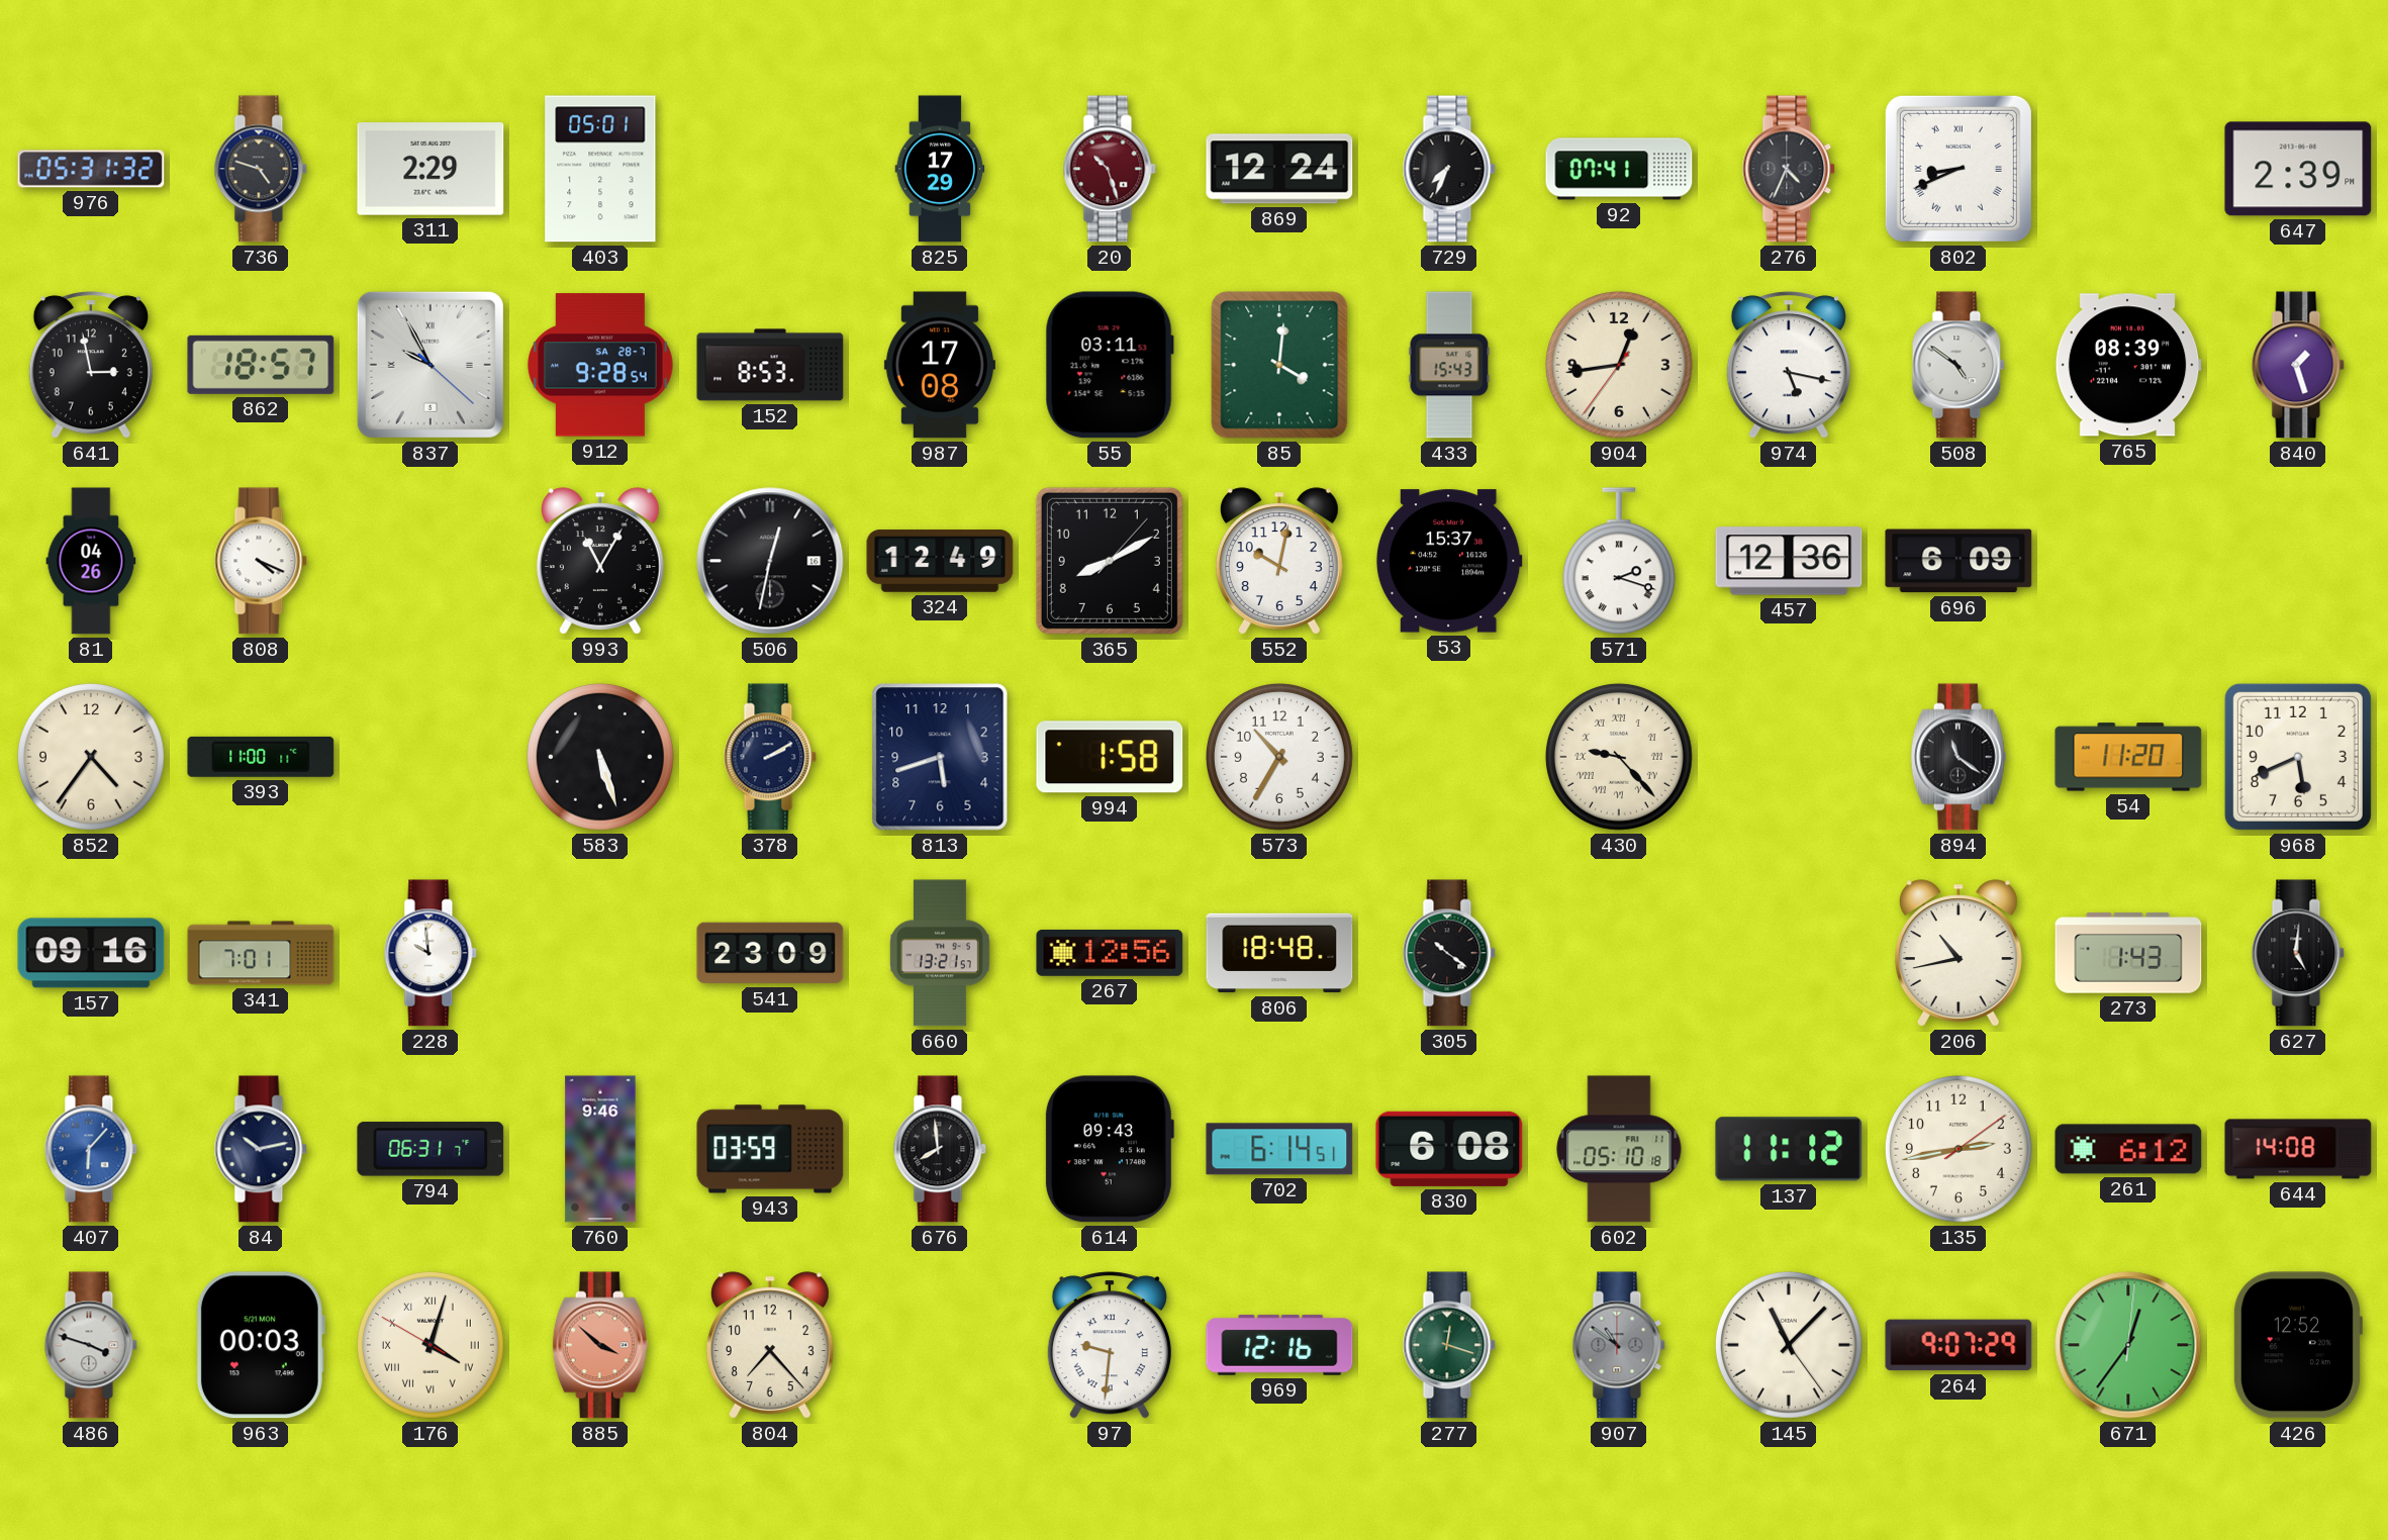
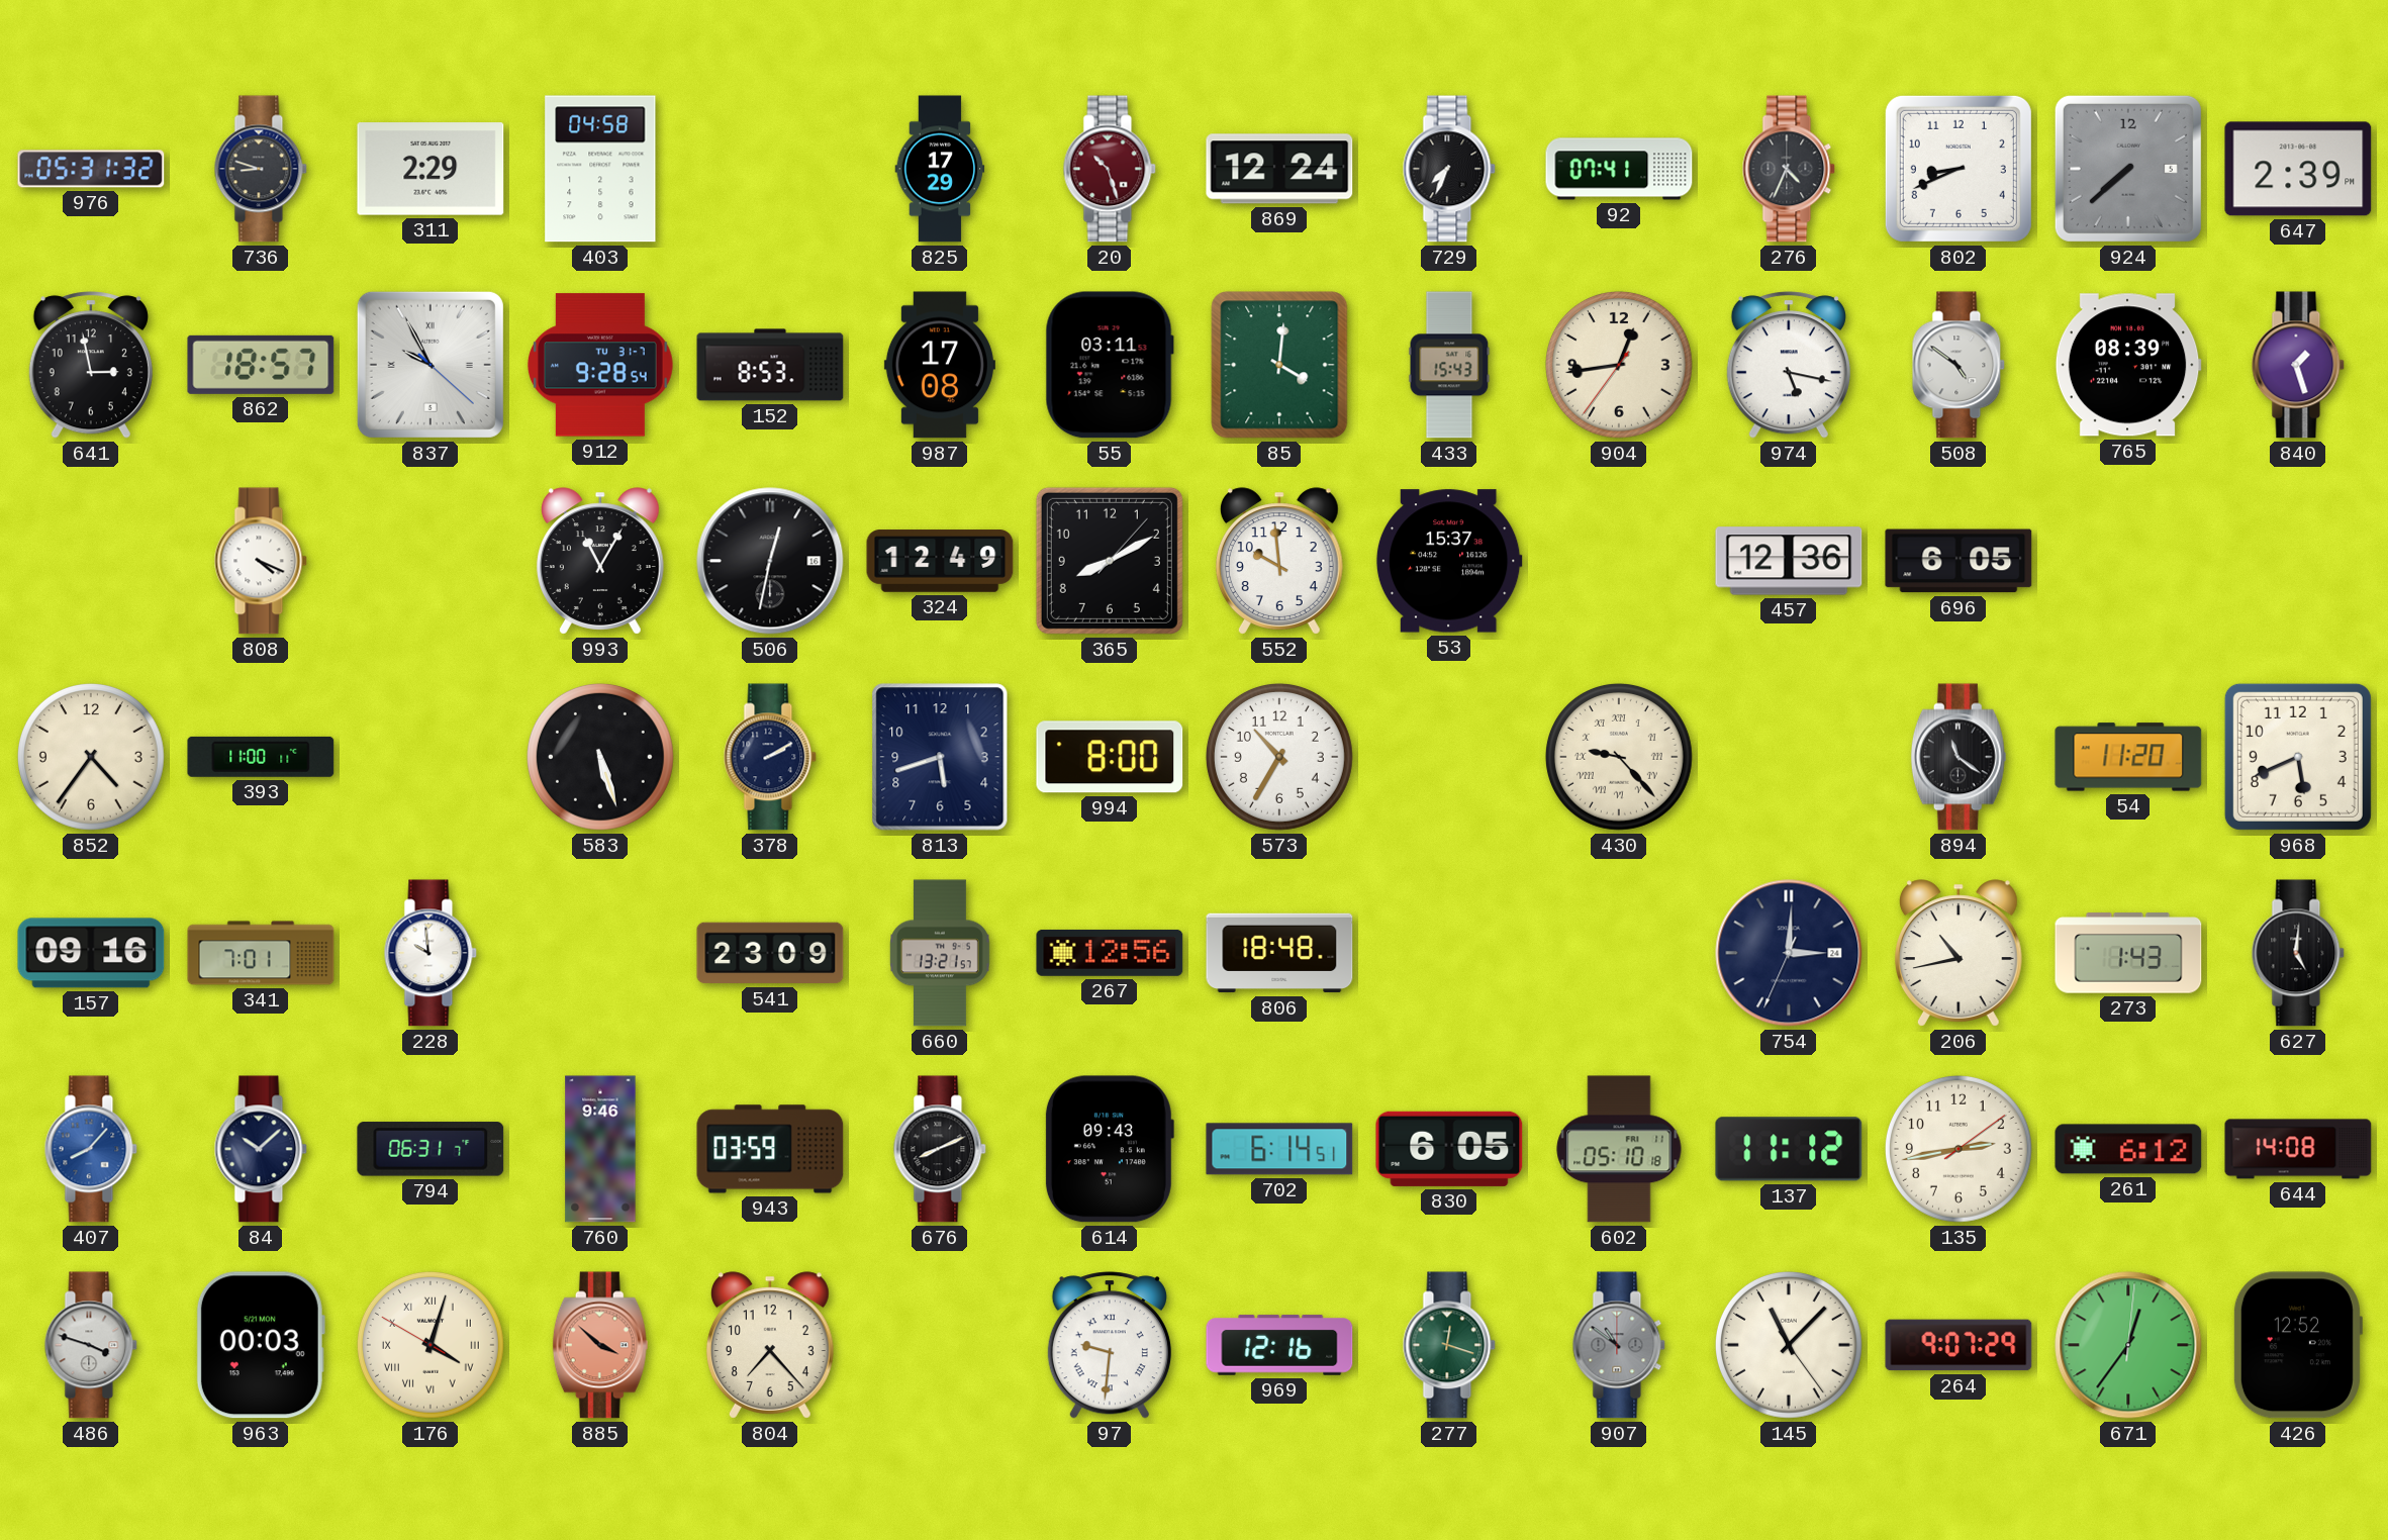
736: 4:48 -> 8:48 (261, 169)
403: 05:01 -> 04:58 (600, 169)
802 numerals: Roman -> Arabic (1959, 169)
924: none -> 7:38 (2128, 169)
912 date: SA 28-7 -> TU 31-7 (601, 365)
81: 04:26 -> none (91, 561)
552: 10:02 -> 9:59 (1279, 561)
571: 2:18 -> none (1619, 561)
696: 6:09 -> 6:05 (1959, 561)
994: 1:58 -> 8:00 (1110, 757)
305: 10:21 -> none (1449, 953)
754: none -> 3:00 (1789, 953)
407: 6:07 -> 8:07 (91, 1149)
84: 10:13 -> 10:08 (261, 1149)
676: 7:59 -> 8:11 (940, 1149)
830: 6:08 -> 6:05 (1449, 1149)
